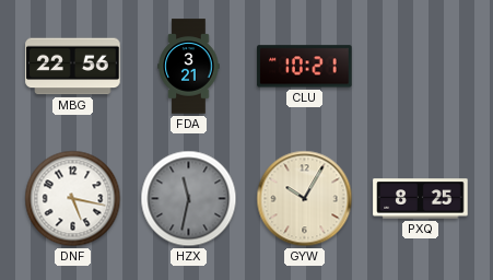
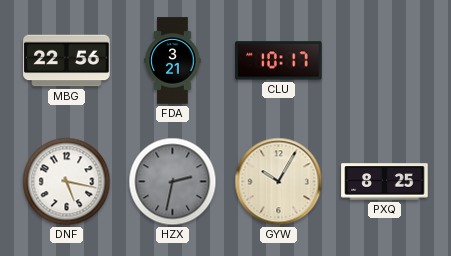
CLU: 10:21 -> 10:17 (279, 61)
HZX: 11:32 -> 2:32 (173, 182)
